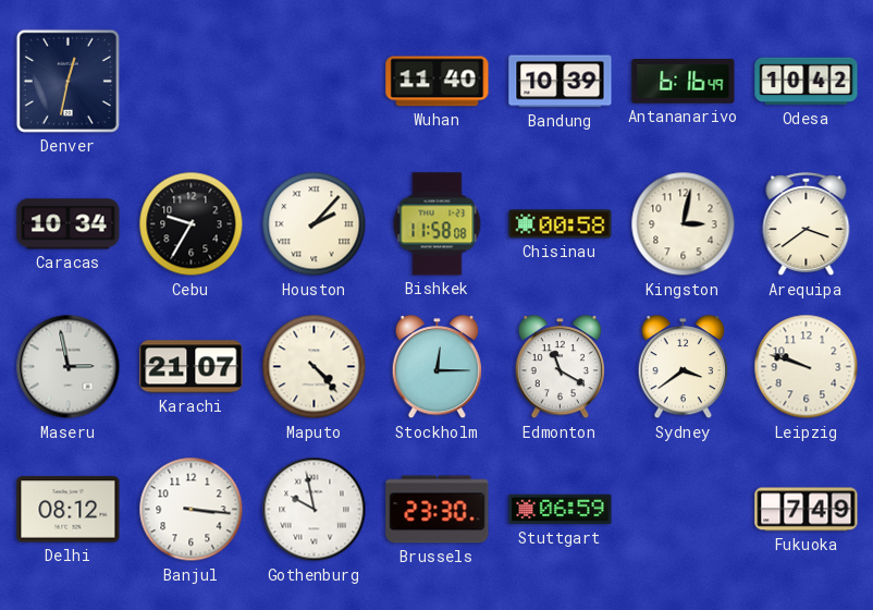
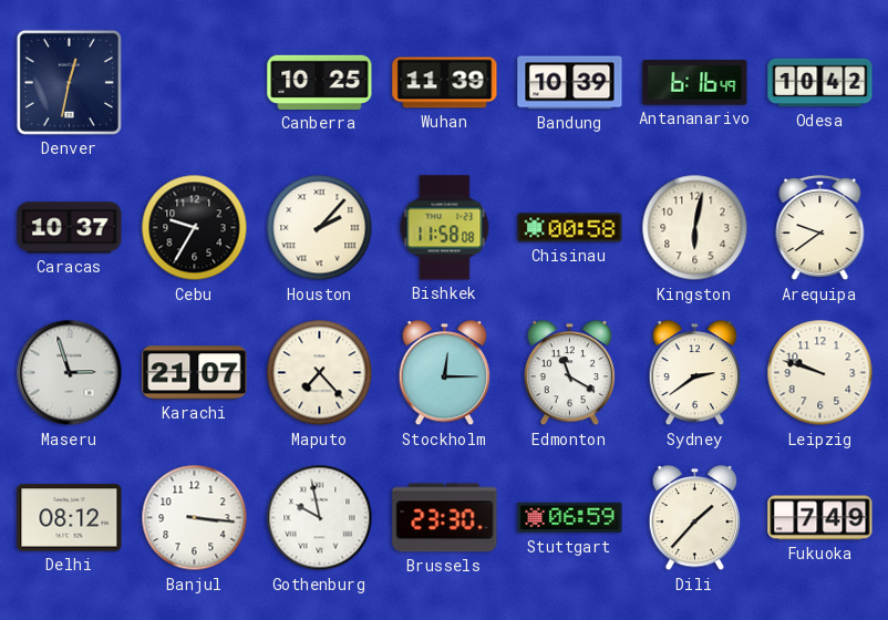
Canberra: none -> 10:25 (320, 82)
Wuhan: 11:40 -> 11:39 (445, 83)
Caracas: 10:34 -> 10:37 (70, 228)
Kingston: 3:02 -> 6:02 (695, 228)
Arequipa: 3:39 -> 9:39 (820, 228)
Maseru: 2:58 -> 2:57 (70, 373)
Maputo: 4:23 -> 7:23 (320, 373)
Sydney: 3:39 -> 2:39 (695, 374)
Dili: none -> 1:37 (695, 519)
